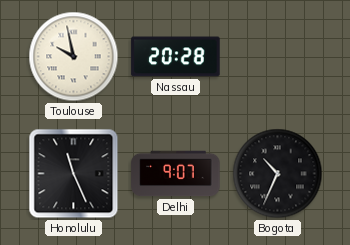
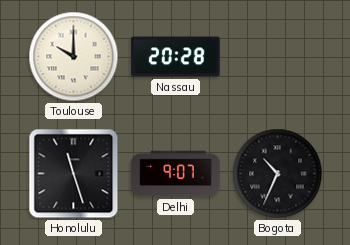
Toulouse: 9:58 -> 10:00 (74, 57)
Honolulu: 11:26 -> 11:27 (74, 174)
